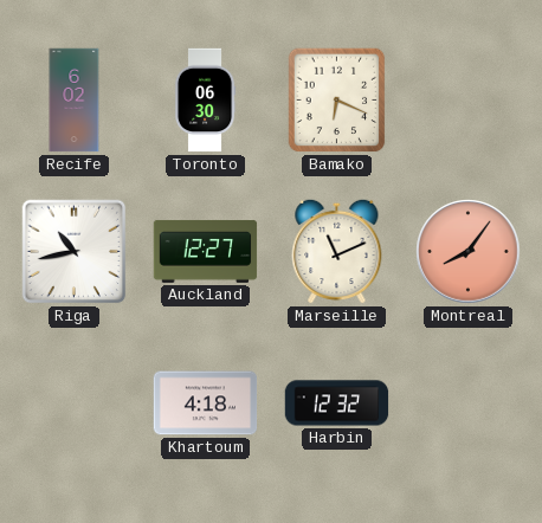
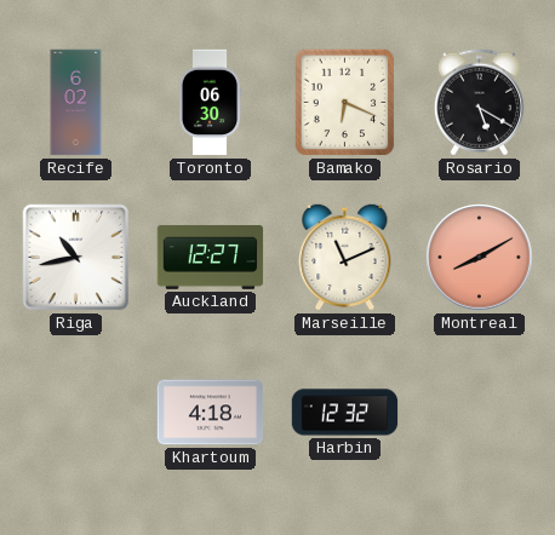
Rosario: none -> 5:20 (479, 103)
Montreal: 8:06 -> 8:10 (480, 258)
